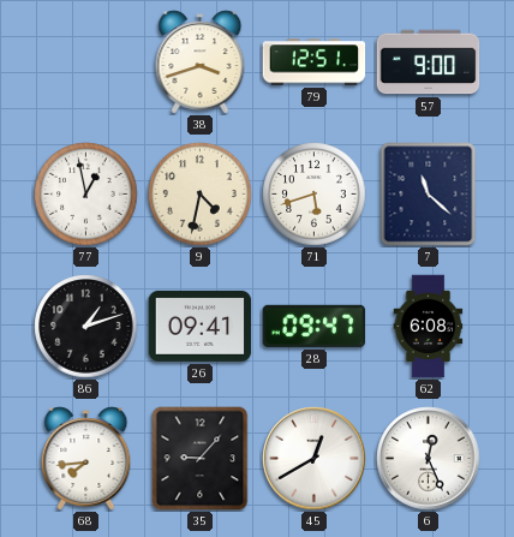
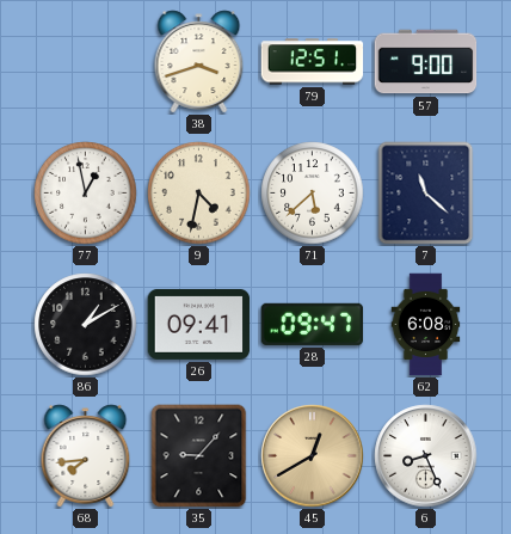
71: 5:42 -> 5:38 (313, 194)
86: 1:12 -> 1:10 (86, 325)
45 dial: white -> champagne (313, 456)
6: 12:26 -> 8:26 (426, 456)
